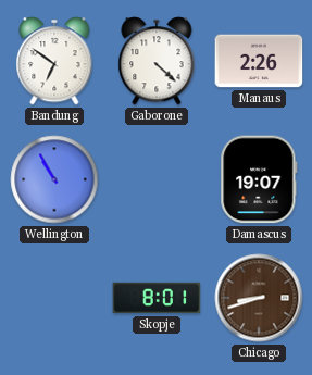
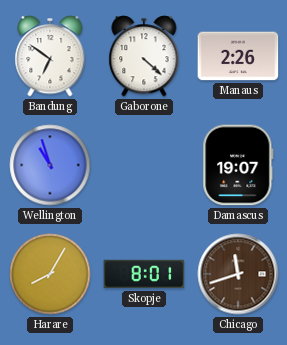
Wellington: 10:55 -> 10:57 (50, 165)
Harare: none -> 8:05 (50, 274)
Chicago: 8:42 -> 11:42 (238, 274)
